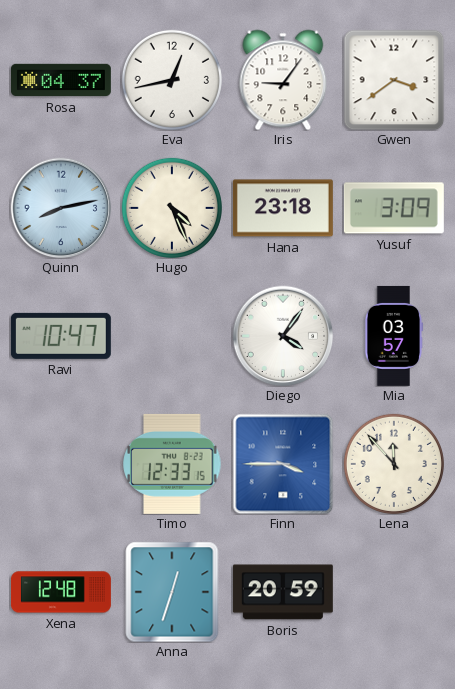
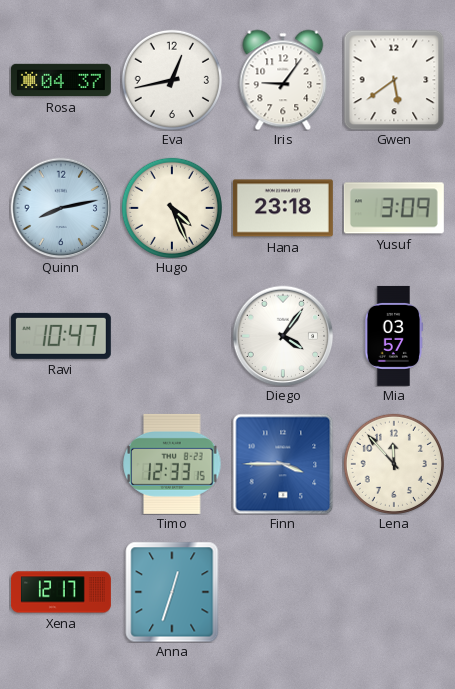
Gwen: 3:39 -> 5:39 (394, 80)
Xena: 12:48 -> 12:17 (61, 592)
Boris: 20:59 -> none (283, 592)
